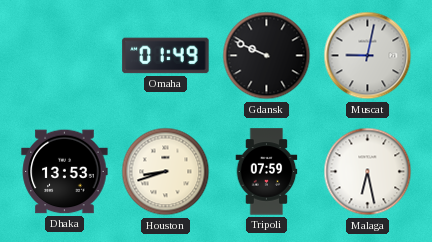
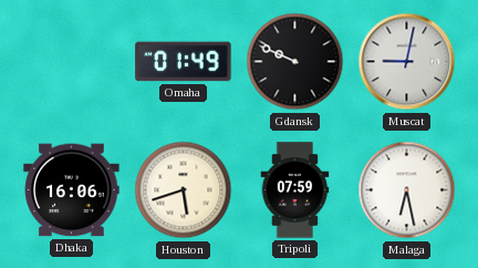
Dhaka: 13:53 -> 16:06 (72, 190)
Houston: 8:42 -> 5:42 (184, 190)
